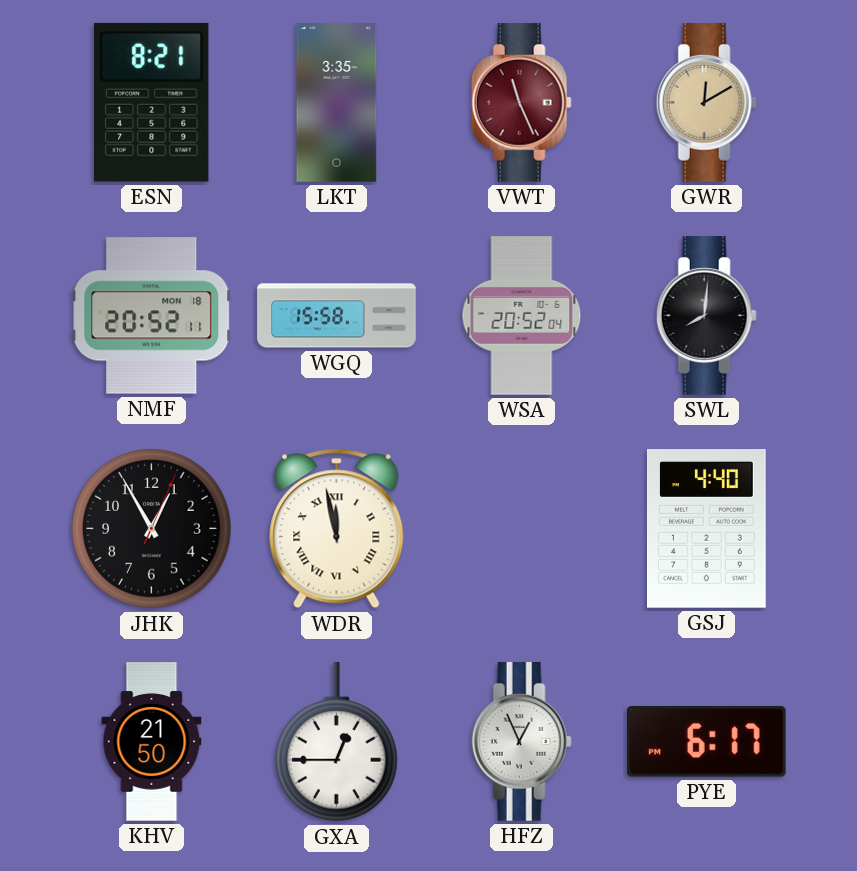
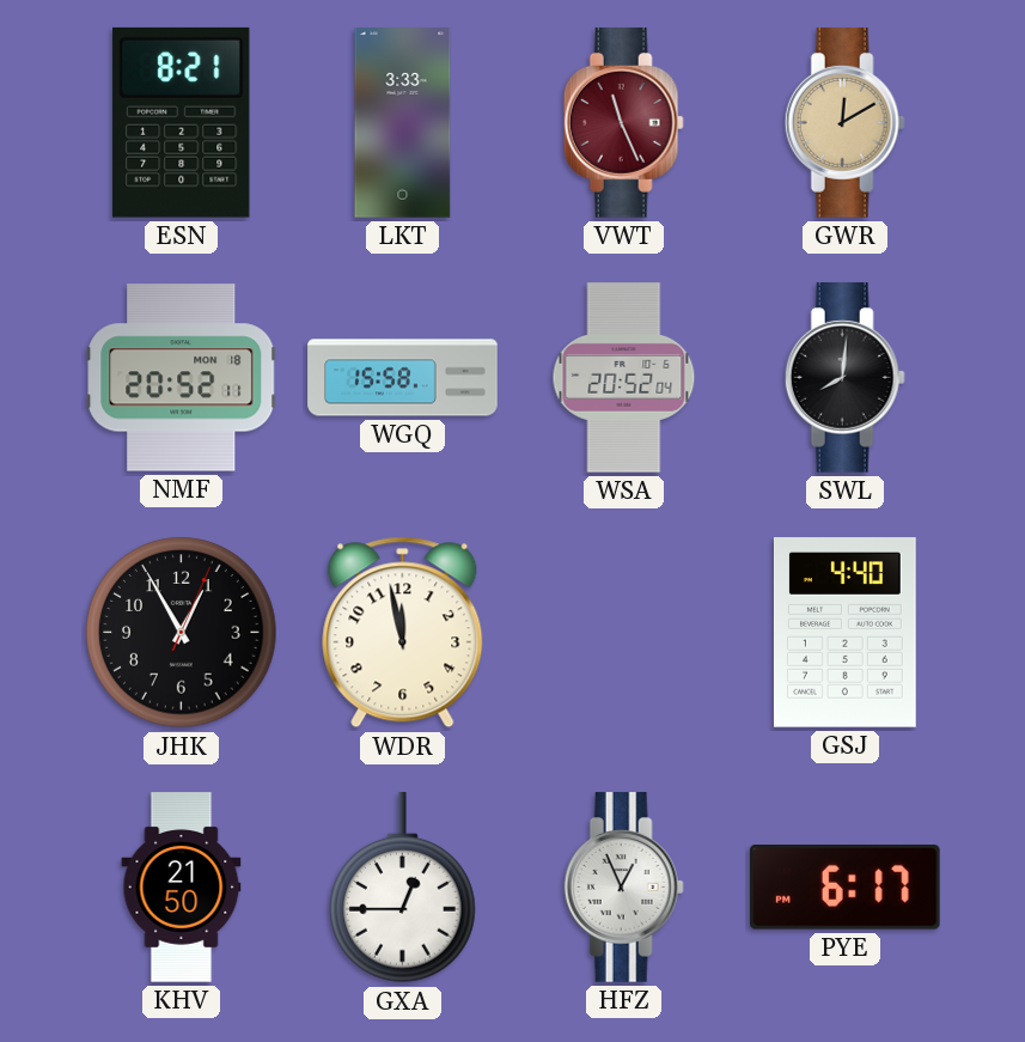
LKT: 3:35 -> 3:33 (403, 123)
WDR numerals: Roman -> Arabic (403, 633)
